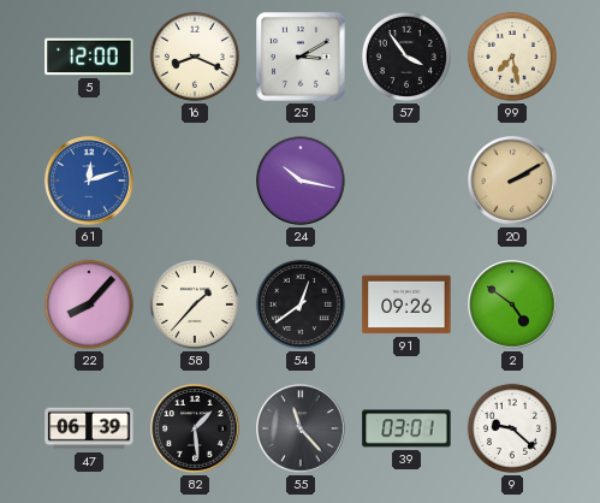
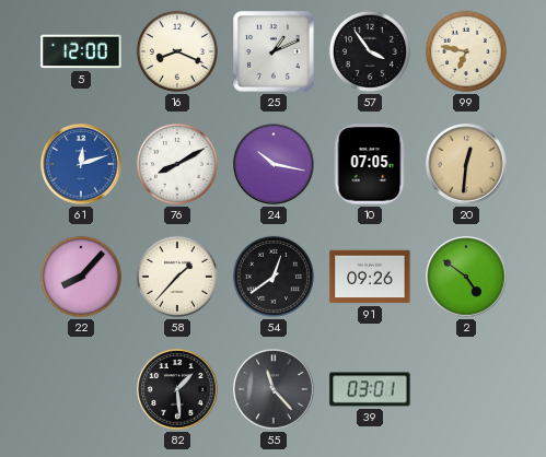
25: 3:10 -> 1:11 (274, 51)
99: 7:28 -> 6:47 (466, 51)
76: none -> 8:10 (177, 164)
10: none -> 07:05 (370, 164)
20: 2:10 -> 12:31 (466, 164)
47: 06:39 -> none (89, 428)
9: 9:22 -> none (512, 428)
